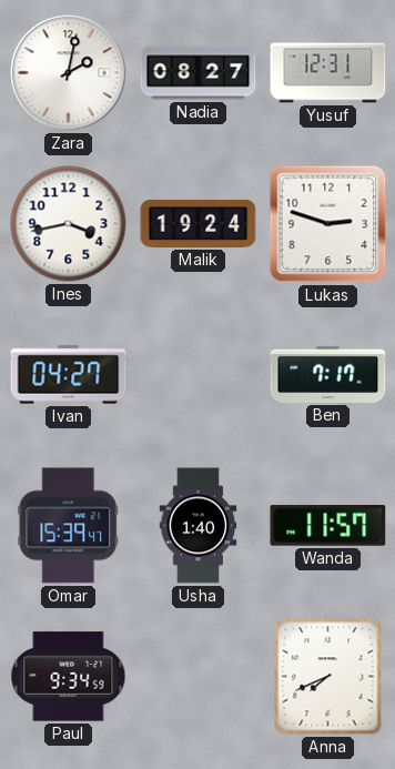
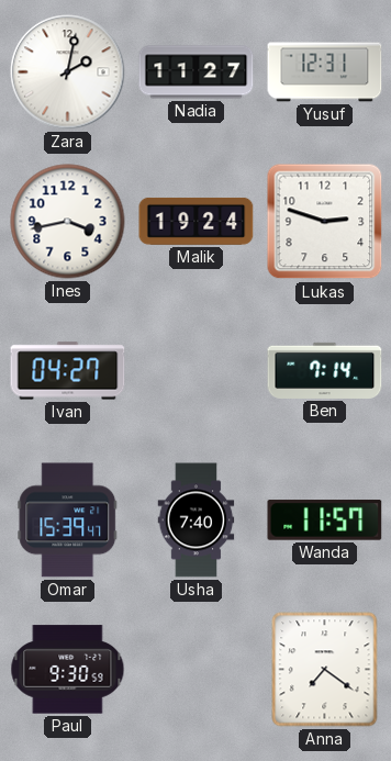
Nadia: 08:27 -> 11:27 (197, 72)
Ben: 7:17 -> 7:14 (325, 370)
Usha: 1:40 -> 7:40 (197, 521)
Paul: 9:34 -> 9:30 (68, 670)
Anna: 7:41 -> 7:21 (325, 670)
